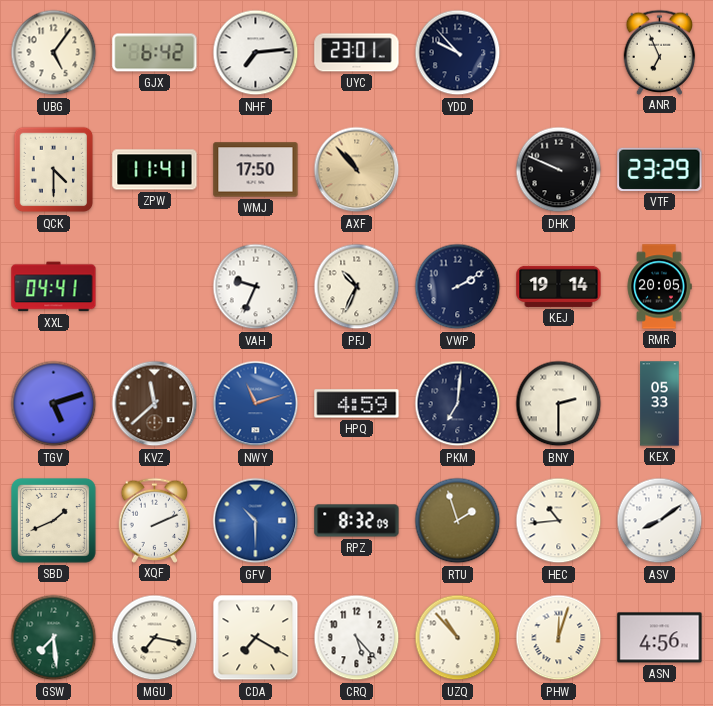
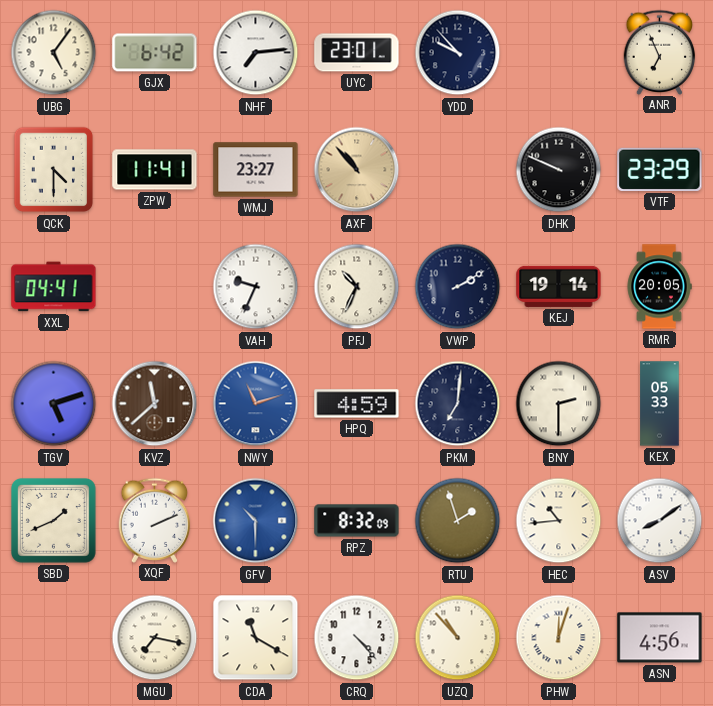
WMJ: 17:50 -> 23:27 (256, 170)
GSW: 7:29 -> none (54, 638)
CDA: 7:20 -> 11:20 (256, 638)
CRQ: 5:23 -> 4:23 (357, 638)
